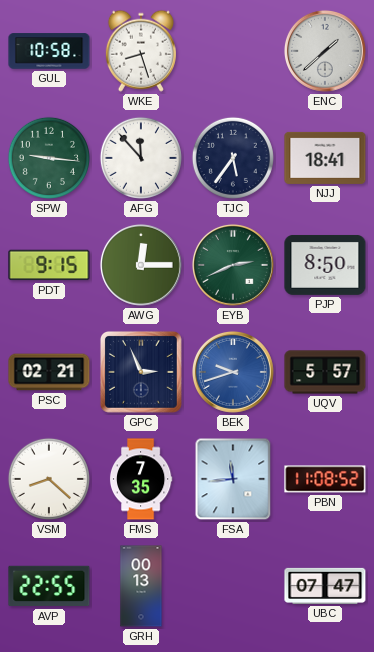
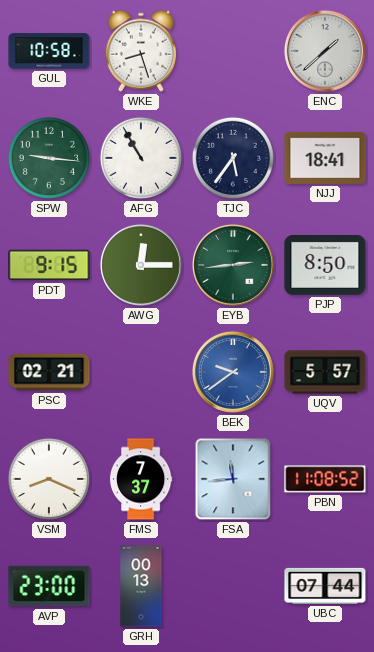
AFG: 11:53 -> 10:55 (141, 158)
EYB: 2:41 -> 2:44 (233, 265)
GPC: 2:56 -> none (141, 372)
BEK: 9:42 -> 9:39 (233, 372)
VSM: 8:22 -> 8:19 (49, 479)
FMS: 7:35 -> 7:37 (141, 479)
AVP: 22:55 -> 23:00 (49, 586)
UBC: 07:47 -> 07:44 (325, 586)
